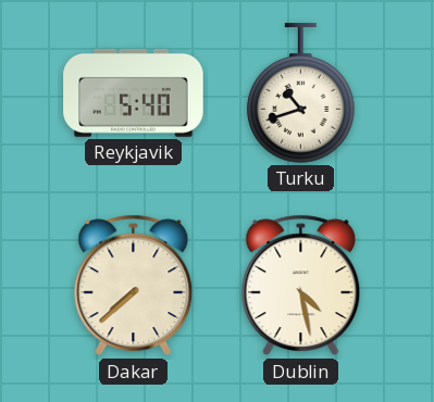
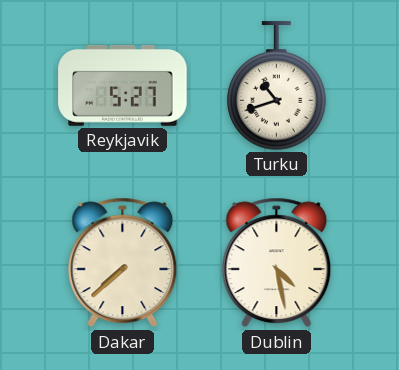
Reykjavik: 5:40 -> 5:27 (123, 85)
